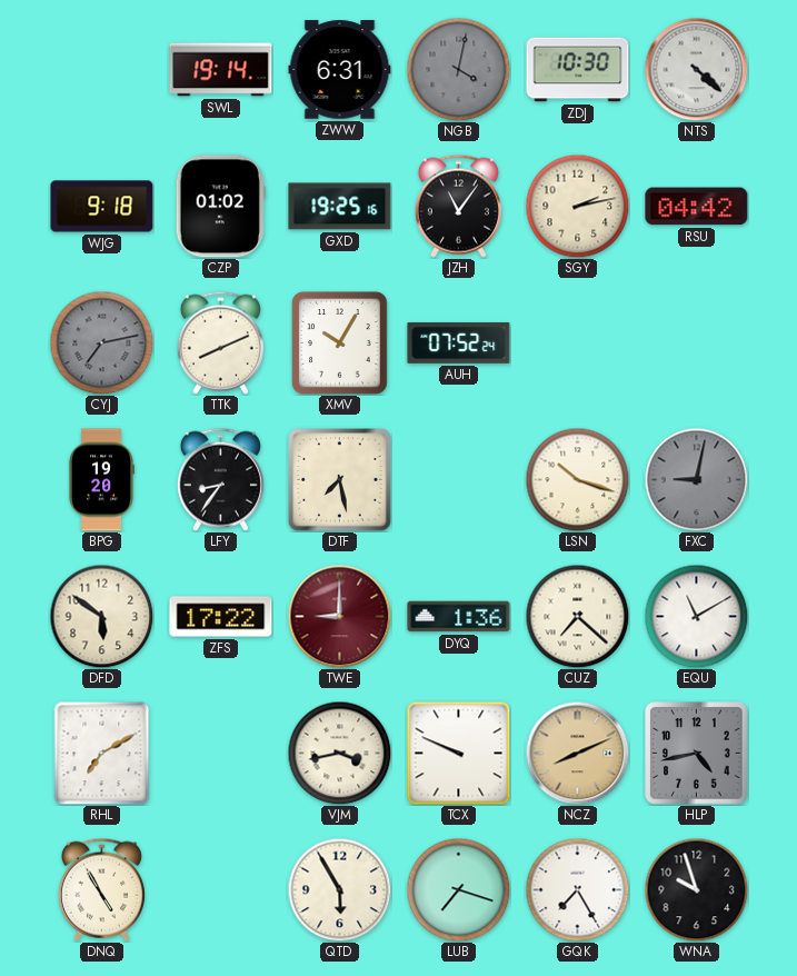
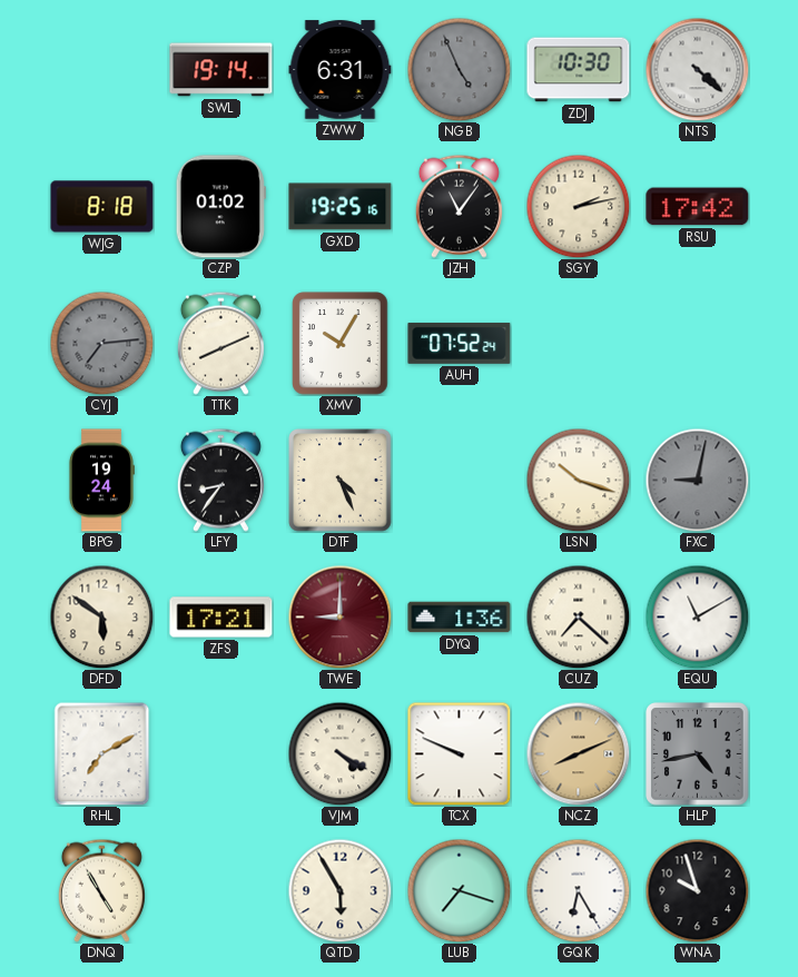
NGB: 4:02 -> 4:56 (459, 69)
WJG: 9:18 -> 8:18 (102, 207)
RSU: 04:42 -> 17:42 (698, 207)
CYJ: 7:13 -> 7:14 (101, 343)
BPG: 19:20 -> 19:24 (101, 481)
DTF: 7:28 -> 4:26 (341, 481)
ZFS: 17:22 -> 17:21 (221, 618)
VJM: 3:43 -> 4:20 (339, 753)
GQK: 7:25 -> 6:25 (578, 890)
